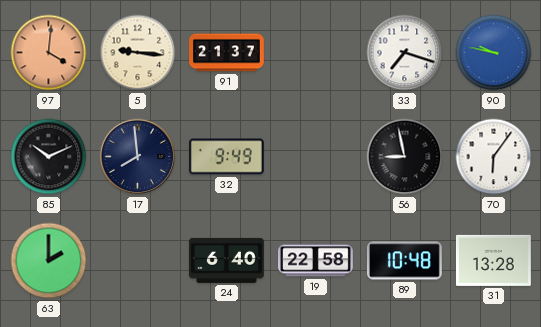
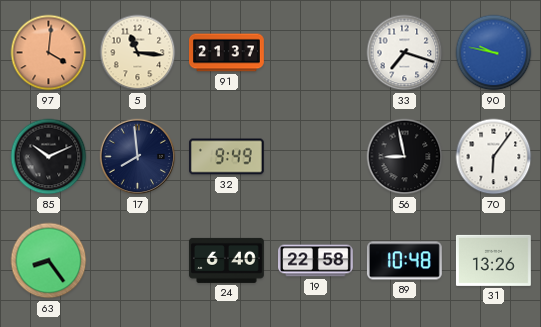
5: 9:16 -> 11:16 (138, 53)
63: 2:00 -> 8:24 (49, 261)
31: 13:28 -> 13:26 (493, 260)
